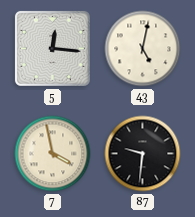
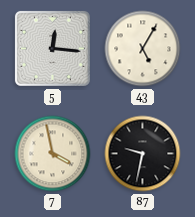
43: 5:02 -> 5:05 (143, 49)
87: 9:31 -> 9:32 (143, 154)
